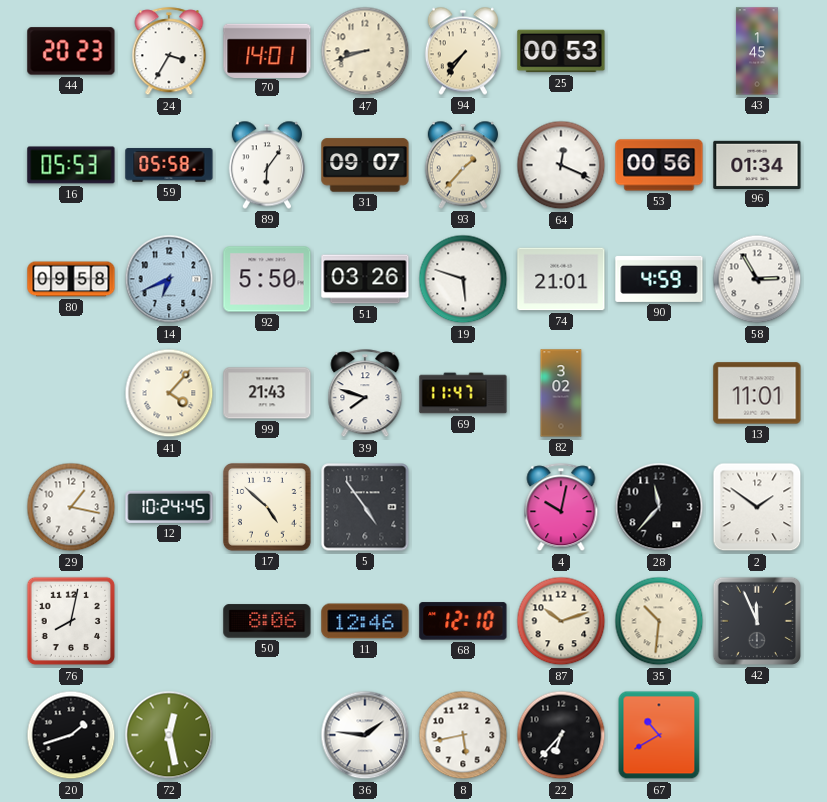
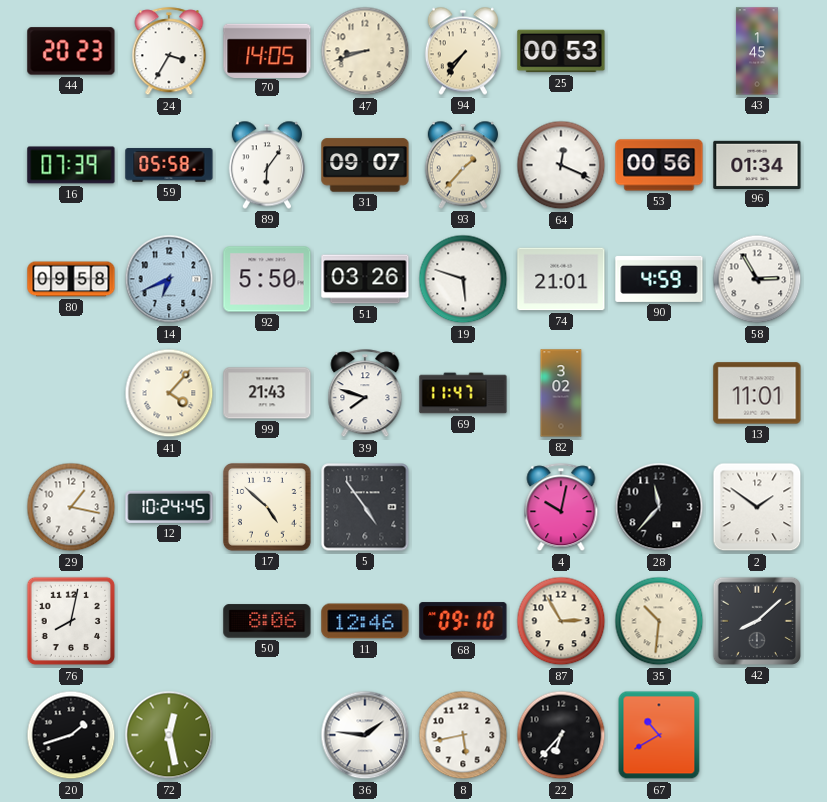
70: 14:01 -> 14:05 (267, 50)
16: 05:53 -> 07:39 (71, 165)
68: 12:10 -> 09:10 (463, 621)
87: 10:12 -> 2:55 (561, 621)
42: 11:56 -> 8:08 (757, 621)
